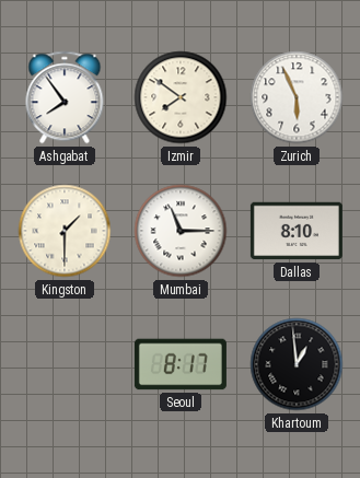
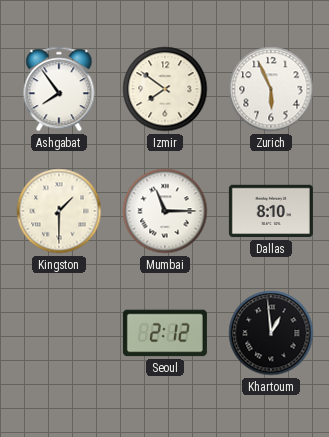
Seoul: 8:17 -> 2:12 (165, 333)
